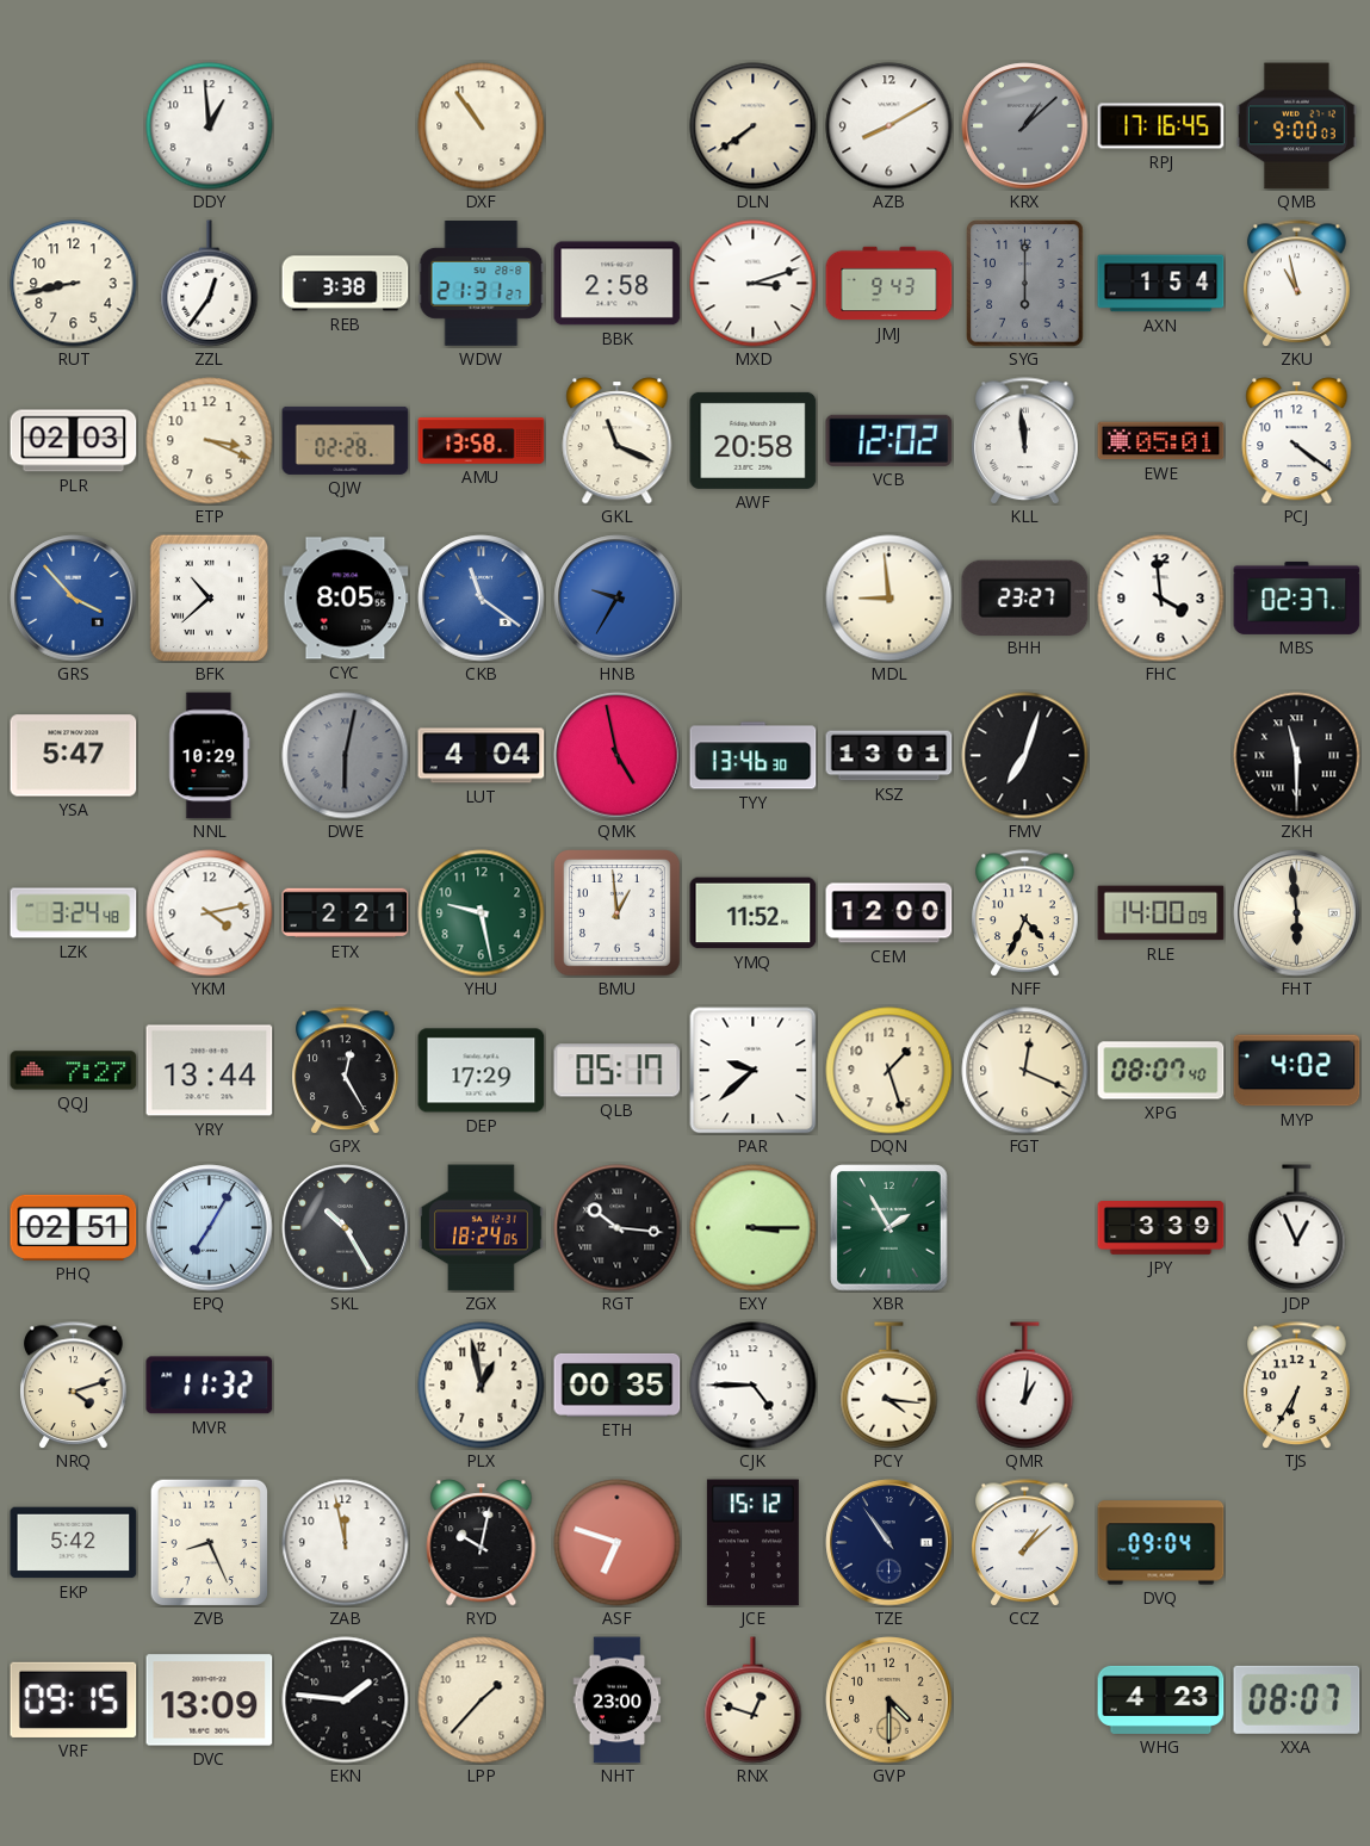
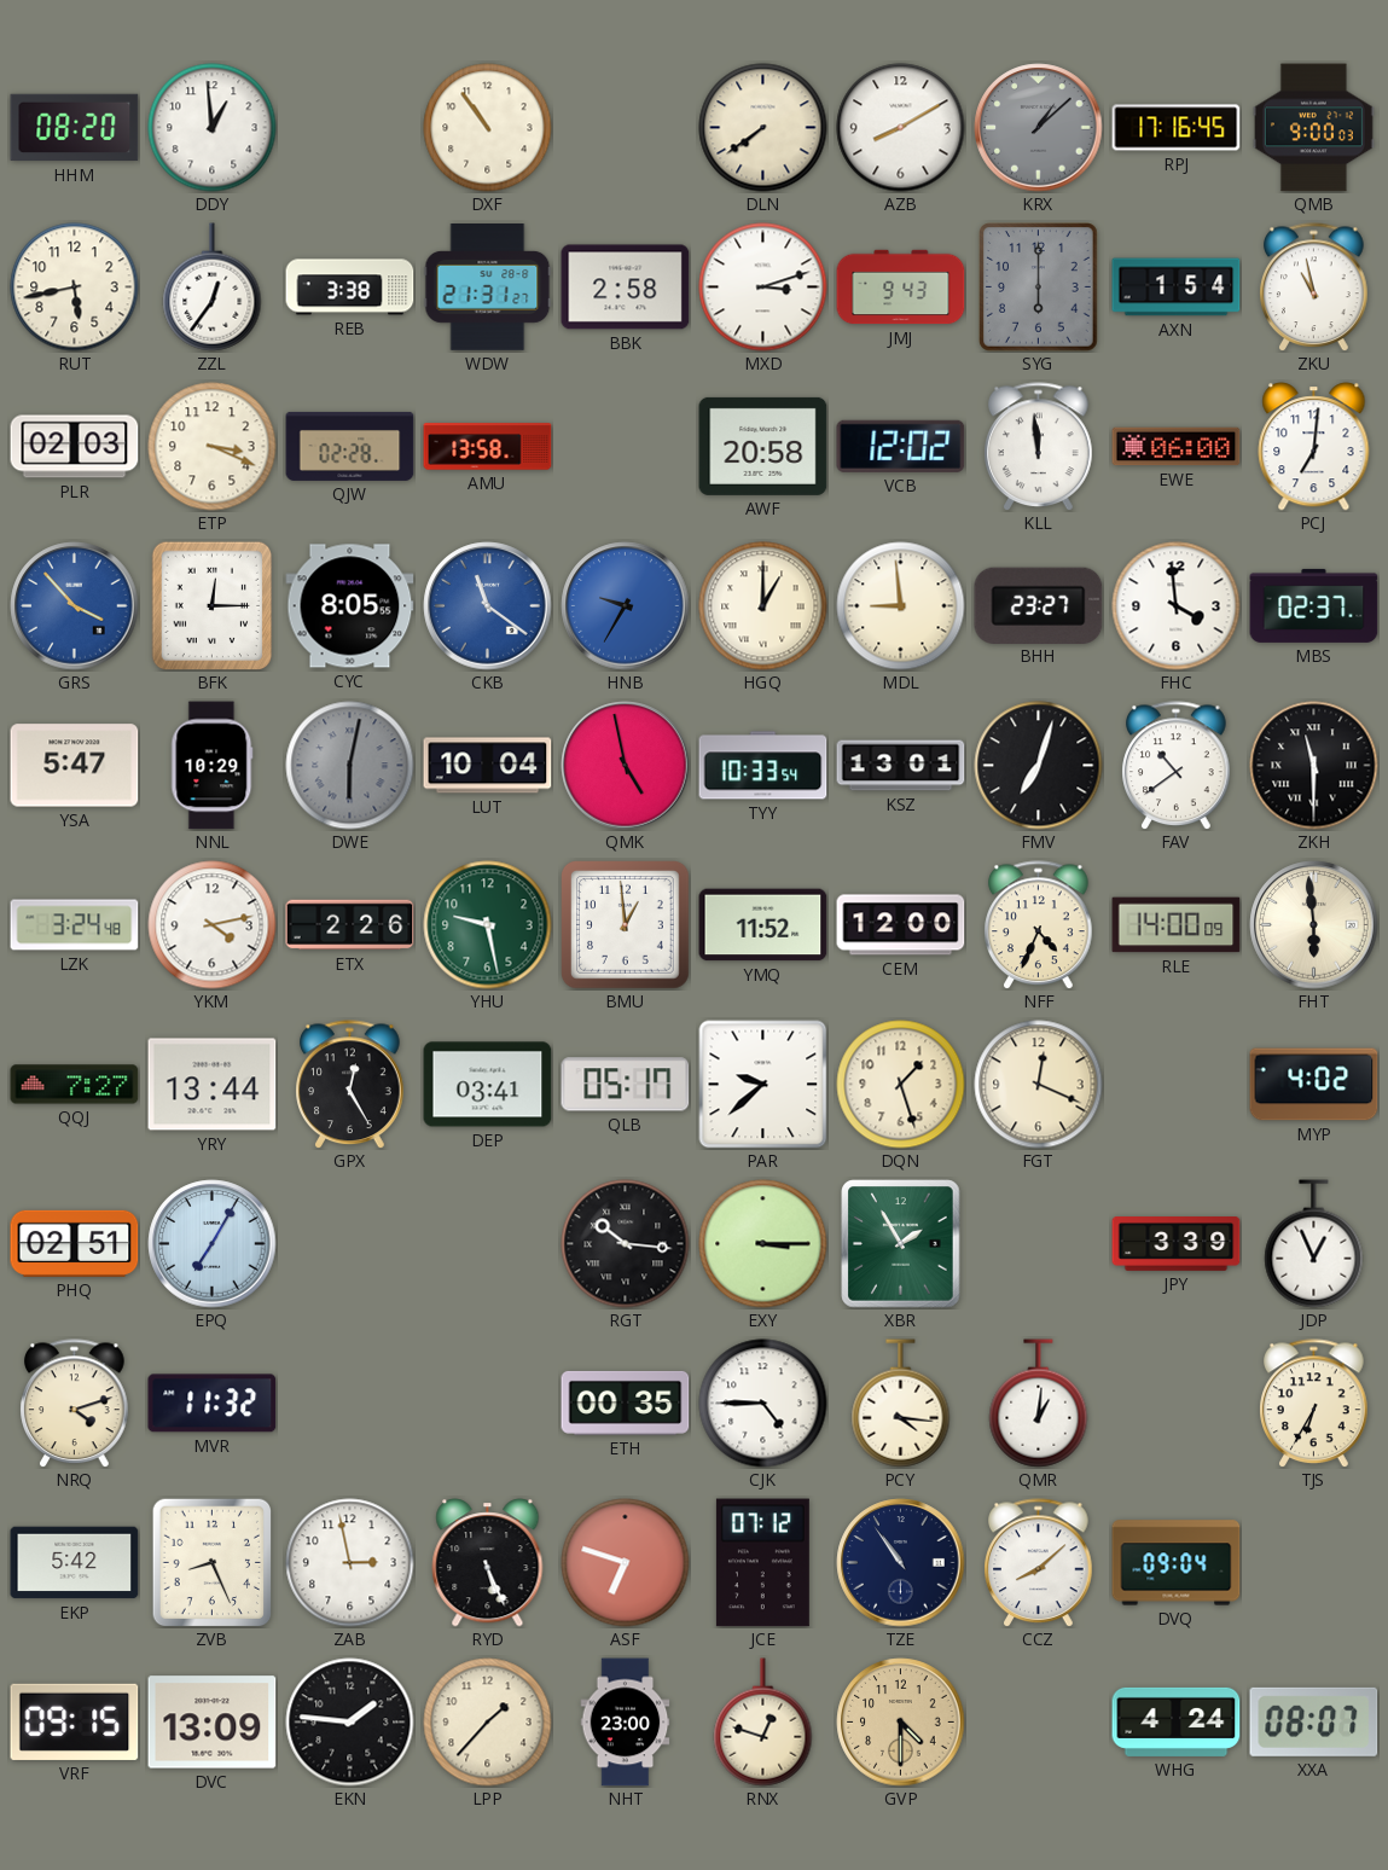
HHM: none -> 08:20 (75, 128)
RUT: 8:43 -> 5:43 (75, 288)
GKL: 11:19 -> none (618, 441)
EWE: 05:01 -> 06:00 (1177, 447)
PCJ: 4:21 -> 7:01 (1314, 447)
BFK: 10:38 -> 12:15 (213, 605)
HGQ: none -> 1:00 (763, 606)
LUT: 4:04 -> 10:04 (488, 766)
TYY: 13:46 -> 10:33 (763, 766)
FAV: none -> 10:39 (1177, 766)
ETX: 2:21 -> 2:26 (350, 925)
DEP: 17:29 -> 03:41 (488, 1085)
XPG: 08:07 -> none (1161, 1071)
SKL: 10:25 -> none (346, 1228)
ZGX: 18:24 -> none (482, 1228)
PLX: 12:58 -> none (482, 1386)
ZAB: 11:58 -> 2:58 (350, 1563)
RYD: 10:02 -> 5:26 (488, 1563)
JCE: 15:12 -> 07:12 (762, 1563)
CCZ: 1:08 -> 8:08 (1039, 1563)
WHG: 4:23 -> 4:24 (1177, 1721)
